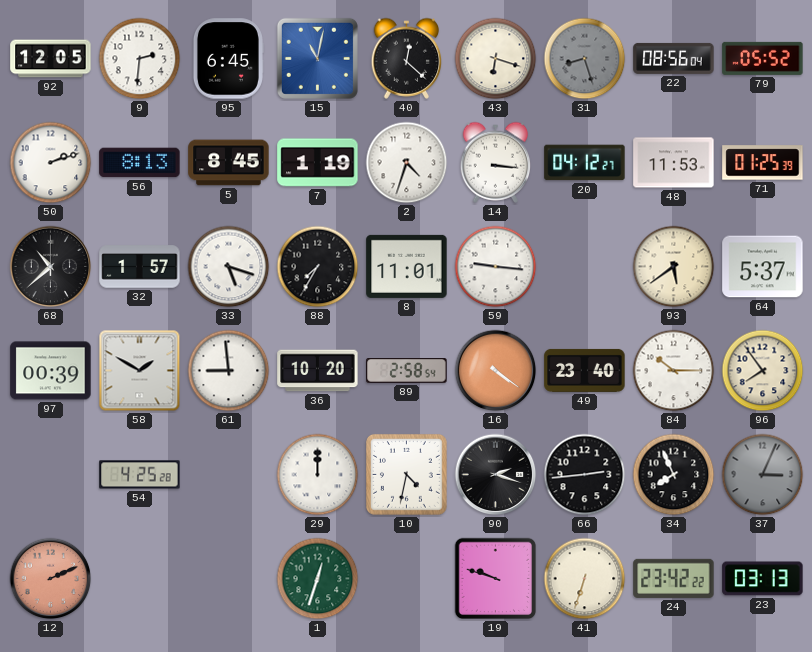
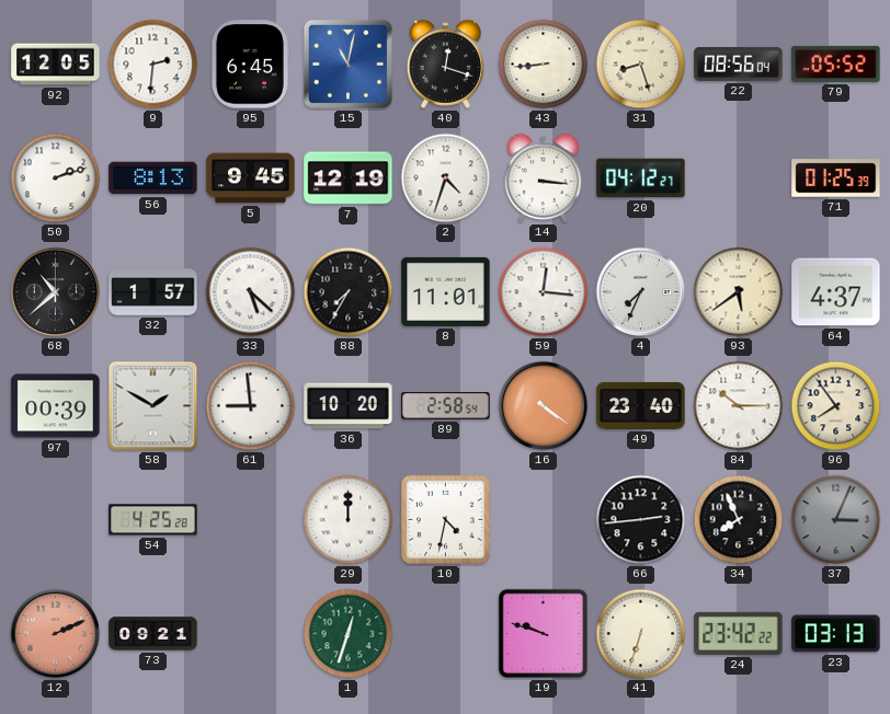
40: 12:22 -> 12:18 (446, 64)
43: 6:18 -> 8:44 (544, 65)
31 dial: grey -> cream (641, 65)
5: 8:45 -> 9:45 (251, 178)
7: 1:19 -> 12:19 (349, 178)
48: 11:53 -> none (674, 163)
33: 5:18 -> 5:22 (251, 292)
59: 9:16 -> 12:16 (544, 292)
4: none -> 7:34 (641, 292)
64: 5:37 -> 4:37 (836, 292)
90: 2:18 -> none (496, 475)
73: none -> 09:21 (153, 634)
